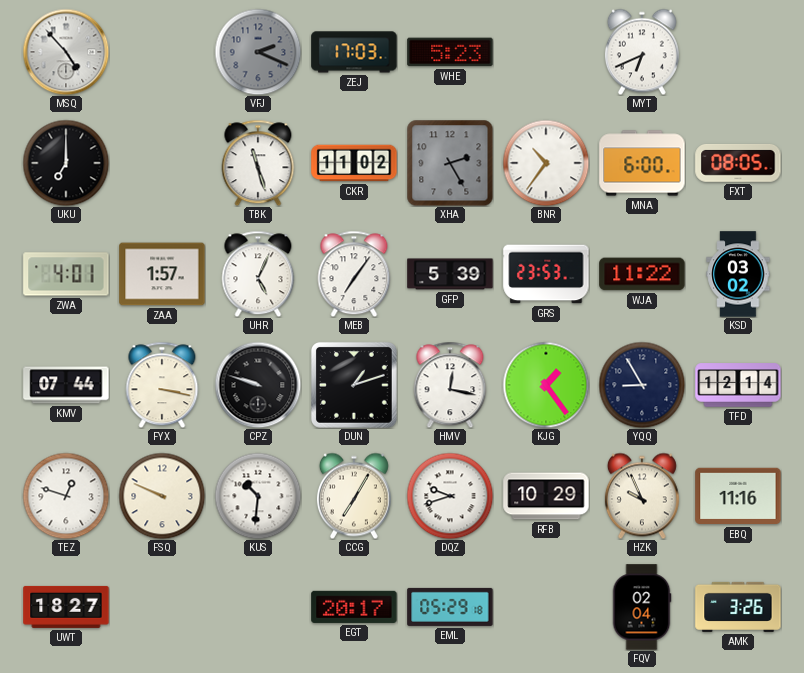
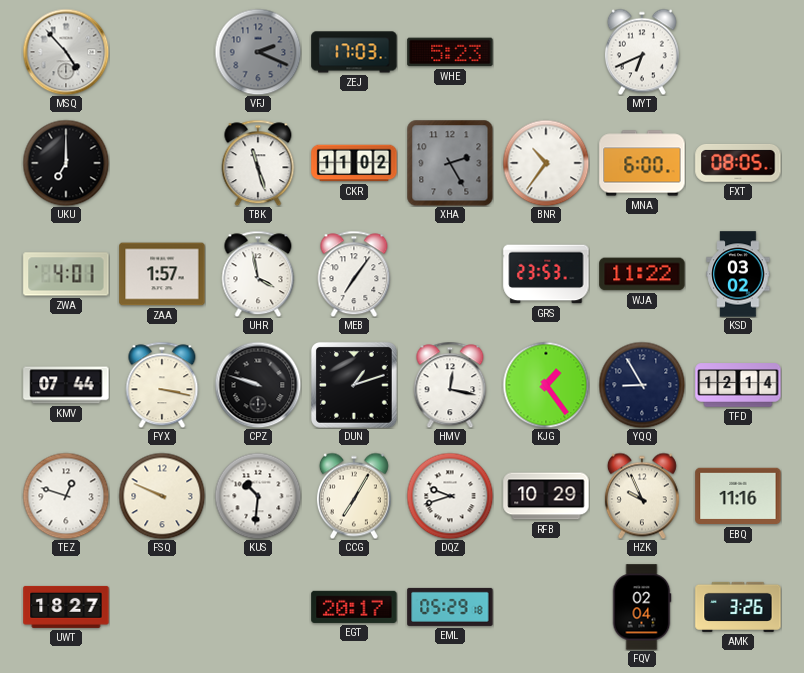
UHR: 5:04 -> 3:58 (258, 274)
GFP: 5:39 -> none (450, 274)
